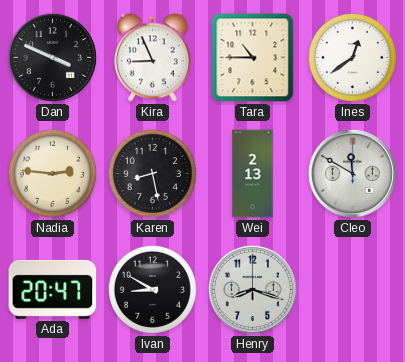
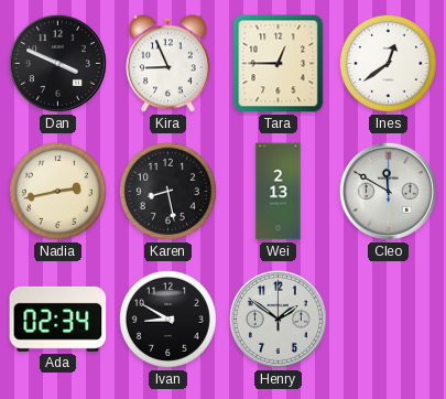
Tara: 10:45 -> 12:45 (279, 64)
Nadia: 2:46 -> 2:43 (57, 191)
Ada: 20:47 -> 02:34 (58, 319)
Henry: 8:18 -> 1:51 (278, 319)
